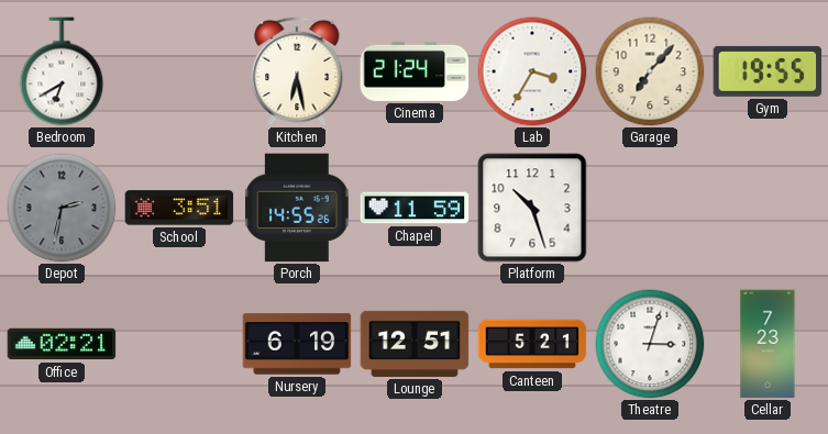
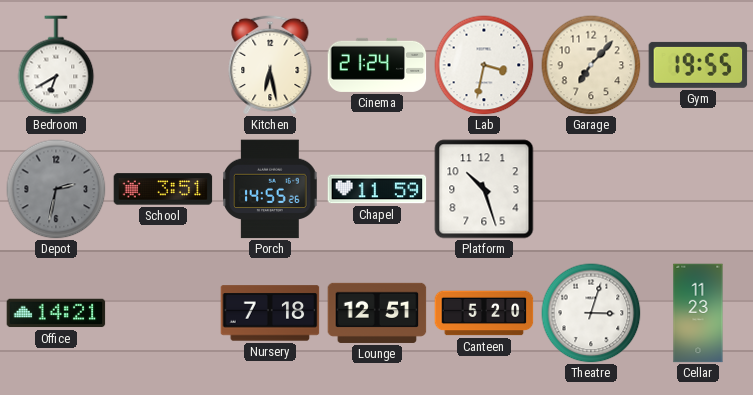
Lab: 3:35 -> 3:32 (484, 65)
Office: 02:21 -> 14:21 (56, 313)
Nursery: 6:19 -> 7:18 (270, 313)
Canteen: 5:21 -> 5:20 (484, 313)
Cellar: 7:23 -> 11:23 (698, 313)
